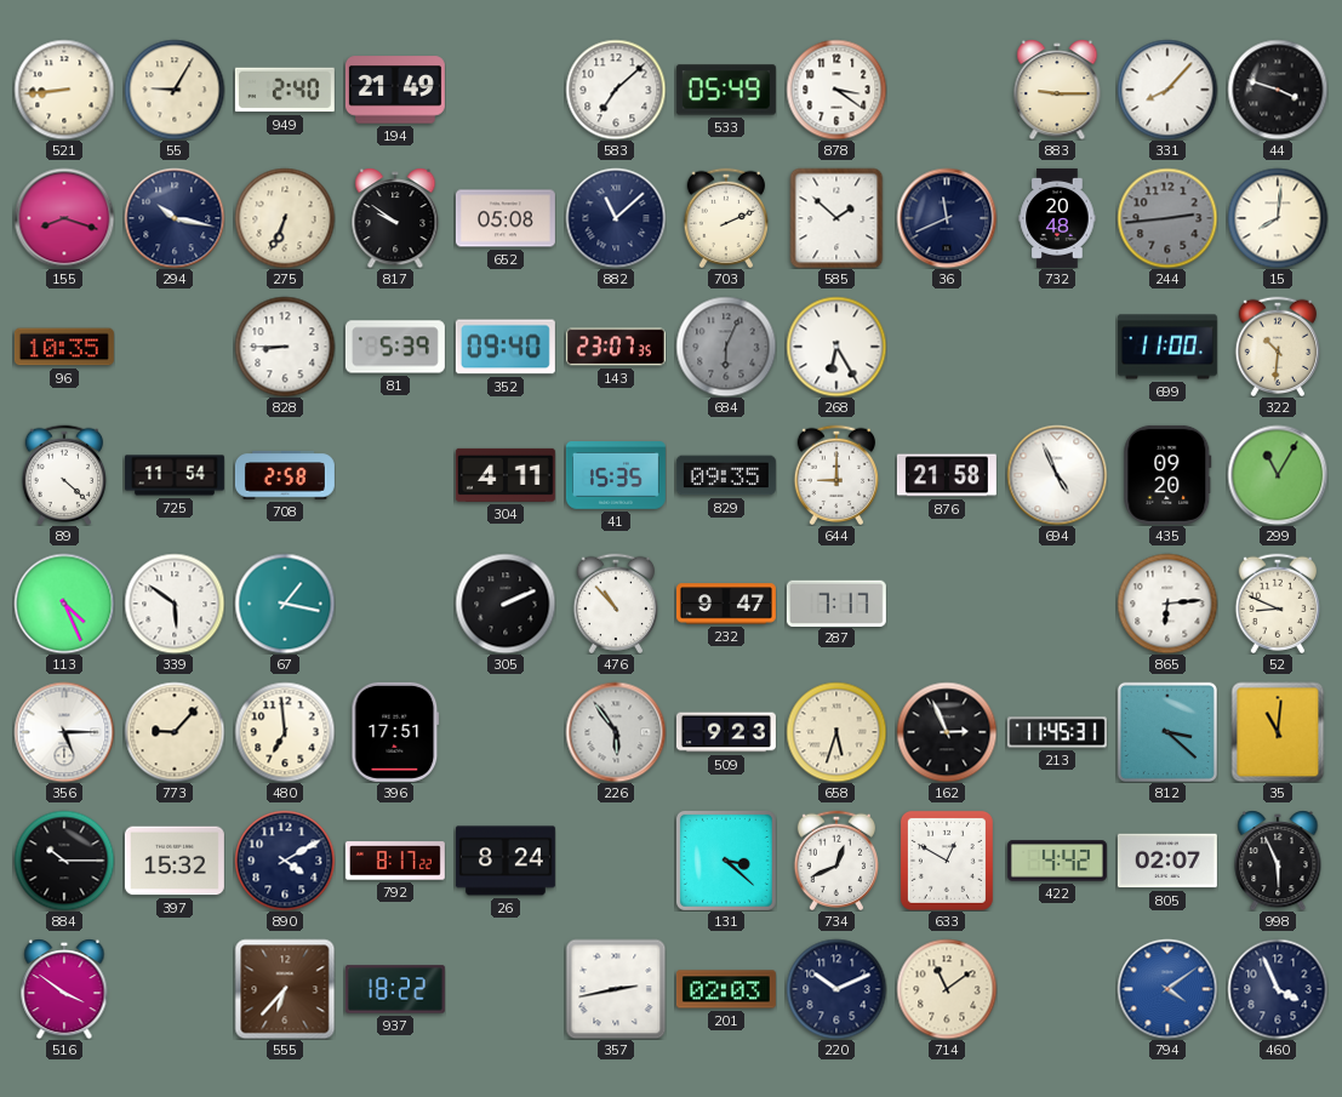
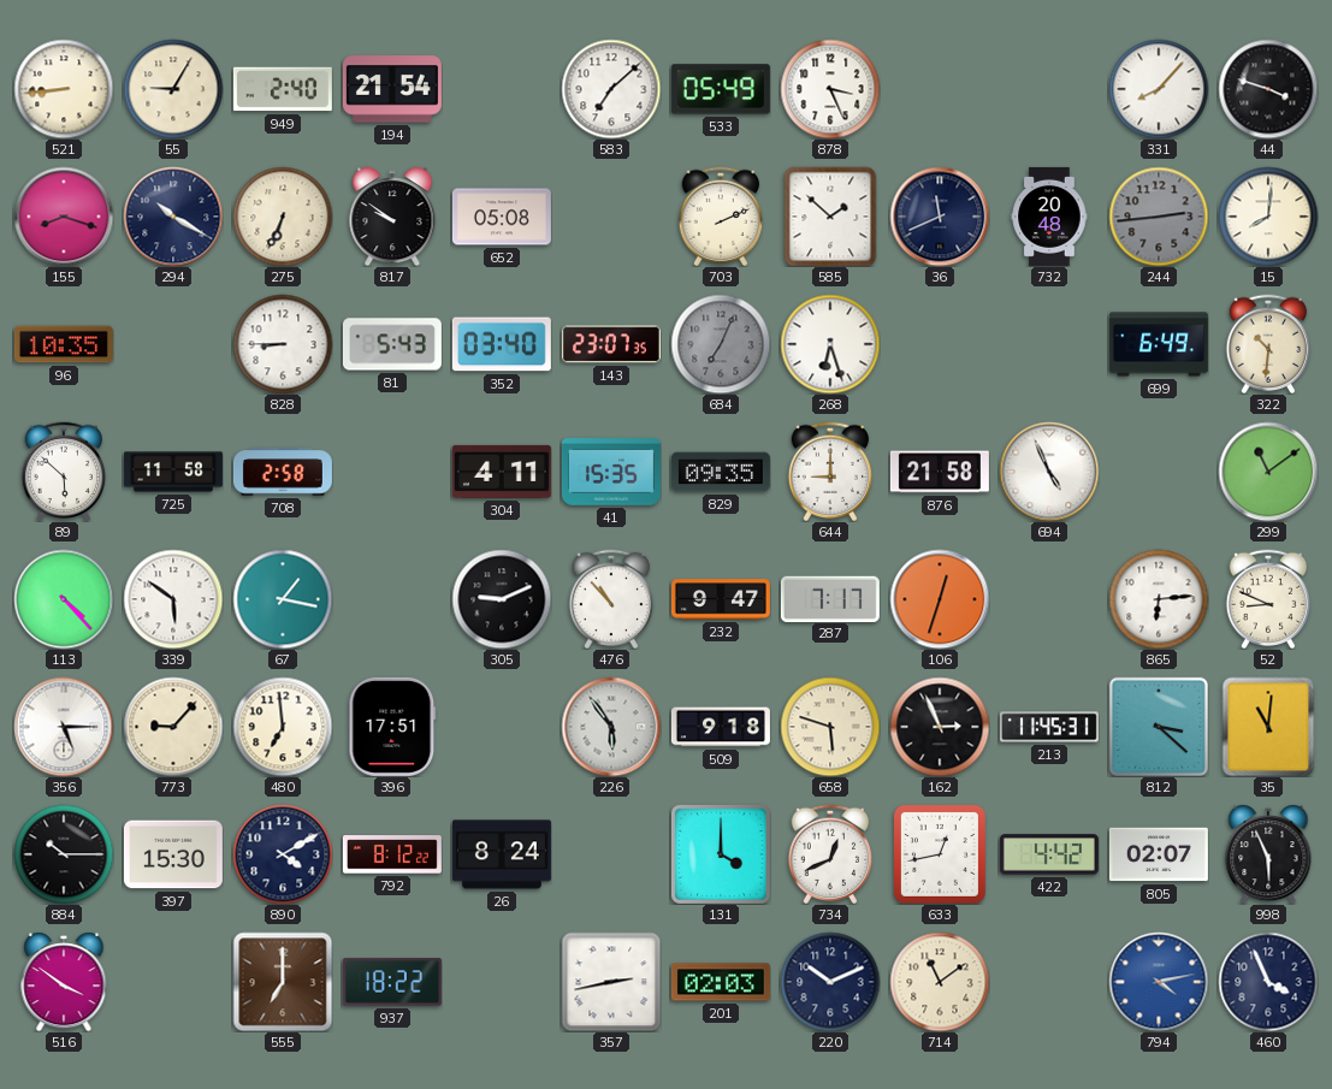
194: 21:49 -> 21:54 (392, 89)
878: 3:21 -> 3:26 (830, 89)
883: 9:15 -> none (1057, 90)
294: 10:17 -> 10:20 (173, 217)
882: 11:08 -> none (616, 218)
81: 5:39 -> 5:43 (392, 344)
352: 09:40 -> 03:40 (502, 344)
684: 6:04 -> 7:04 (721, 344)
268: 6:25 -> 6:27 (830, 344)
699: 11:00 -> 6:49 (1159, 344)
89: 4:22 -> 5:52 (64, 470)
725: 11:54 -> 11:58 (173, 472)
435: 09:20 -> none (1167, 475)
299: 11:05 -> 11:09 (1268, 472)
113: 4:26 -> 4:23 (64, 599)
305: 2:11 -> 9:11 (502, 599)
106: none -> 12:33 (940, 599)
509: 9:23 -> 9:18 (721, 727)
658: 5:33 -> 5:48 (830, 727)
397: 15:32 -> 15:30 (173, 854)
792: 8:17 -> 8:12 (392, 854)
131: 3:22 -> 4:00 (721, 854)
633: 12:50 -> 12:43 (940, 854)
555: 6:37 -> 7:00 (283, 982)
794: 4:09 -> 4:13 (1159, 982)
